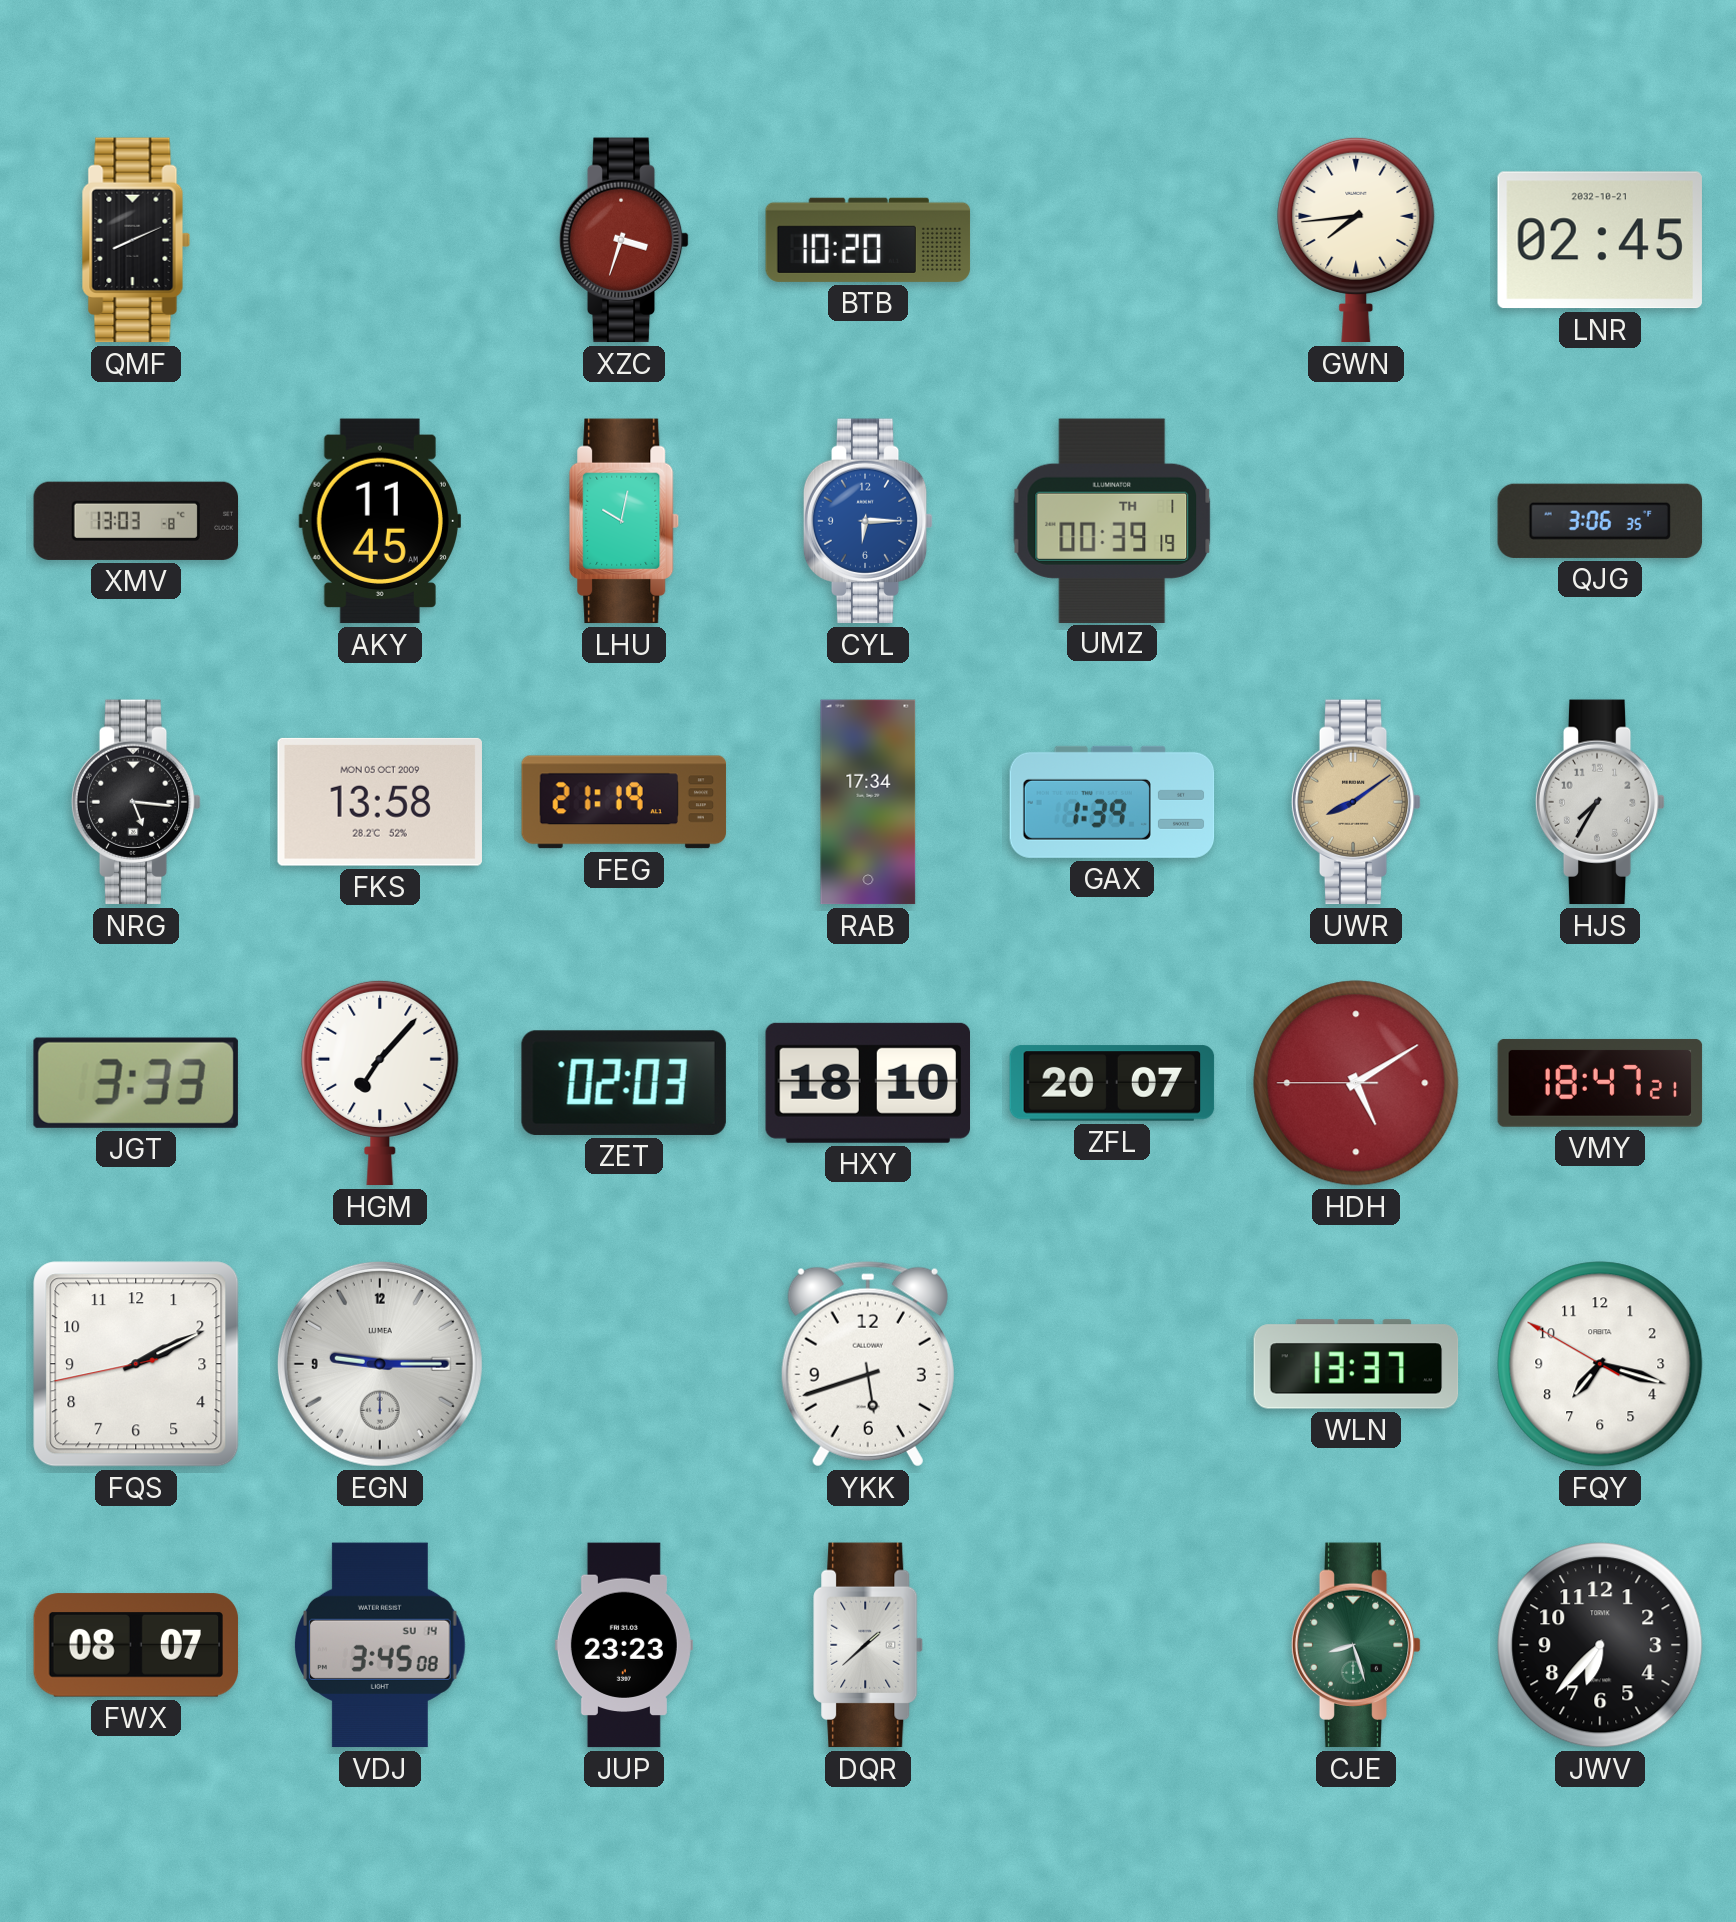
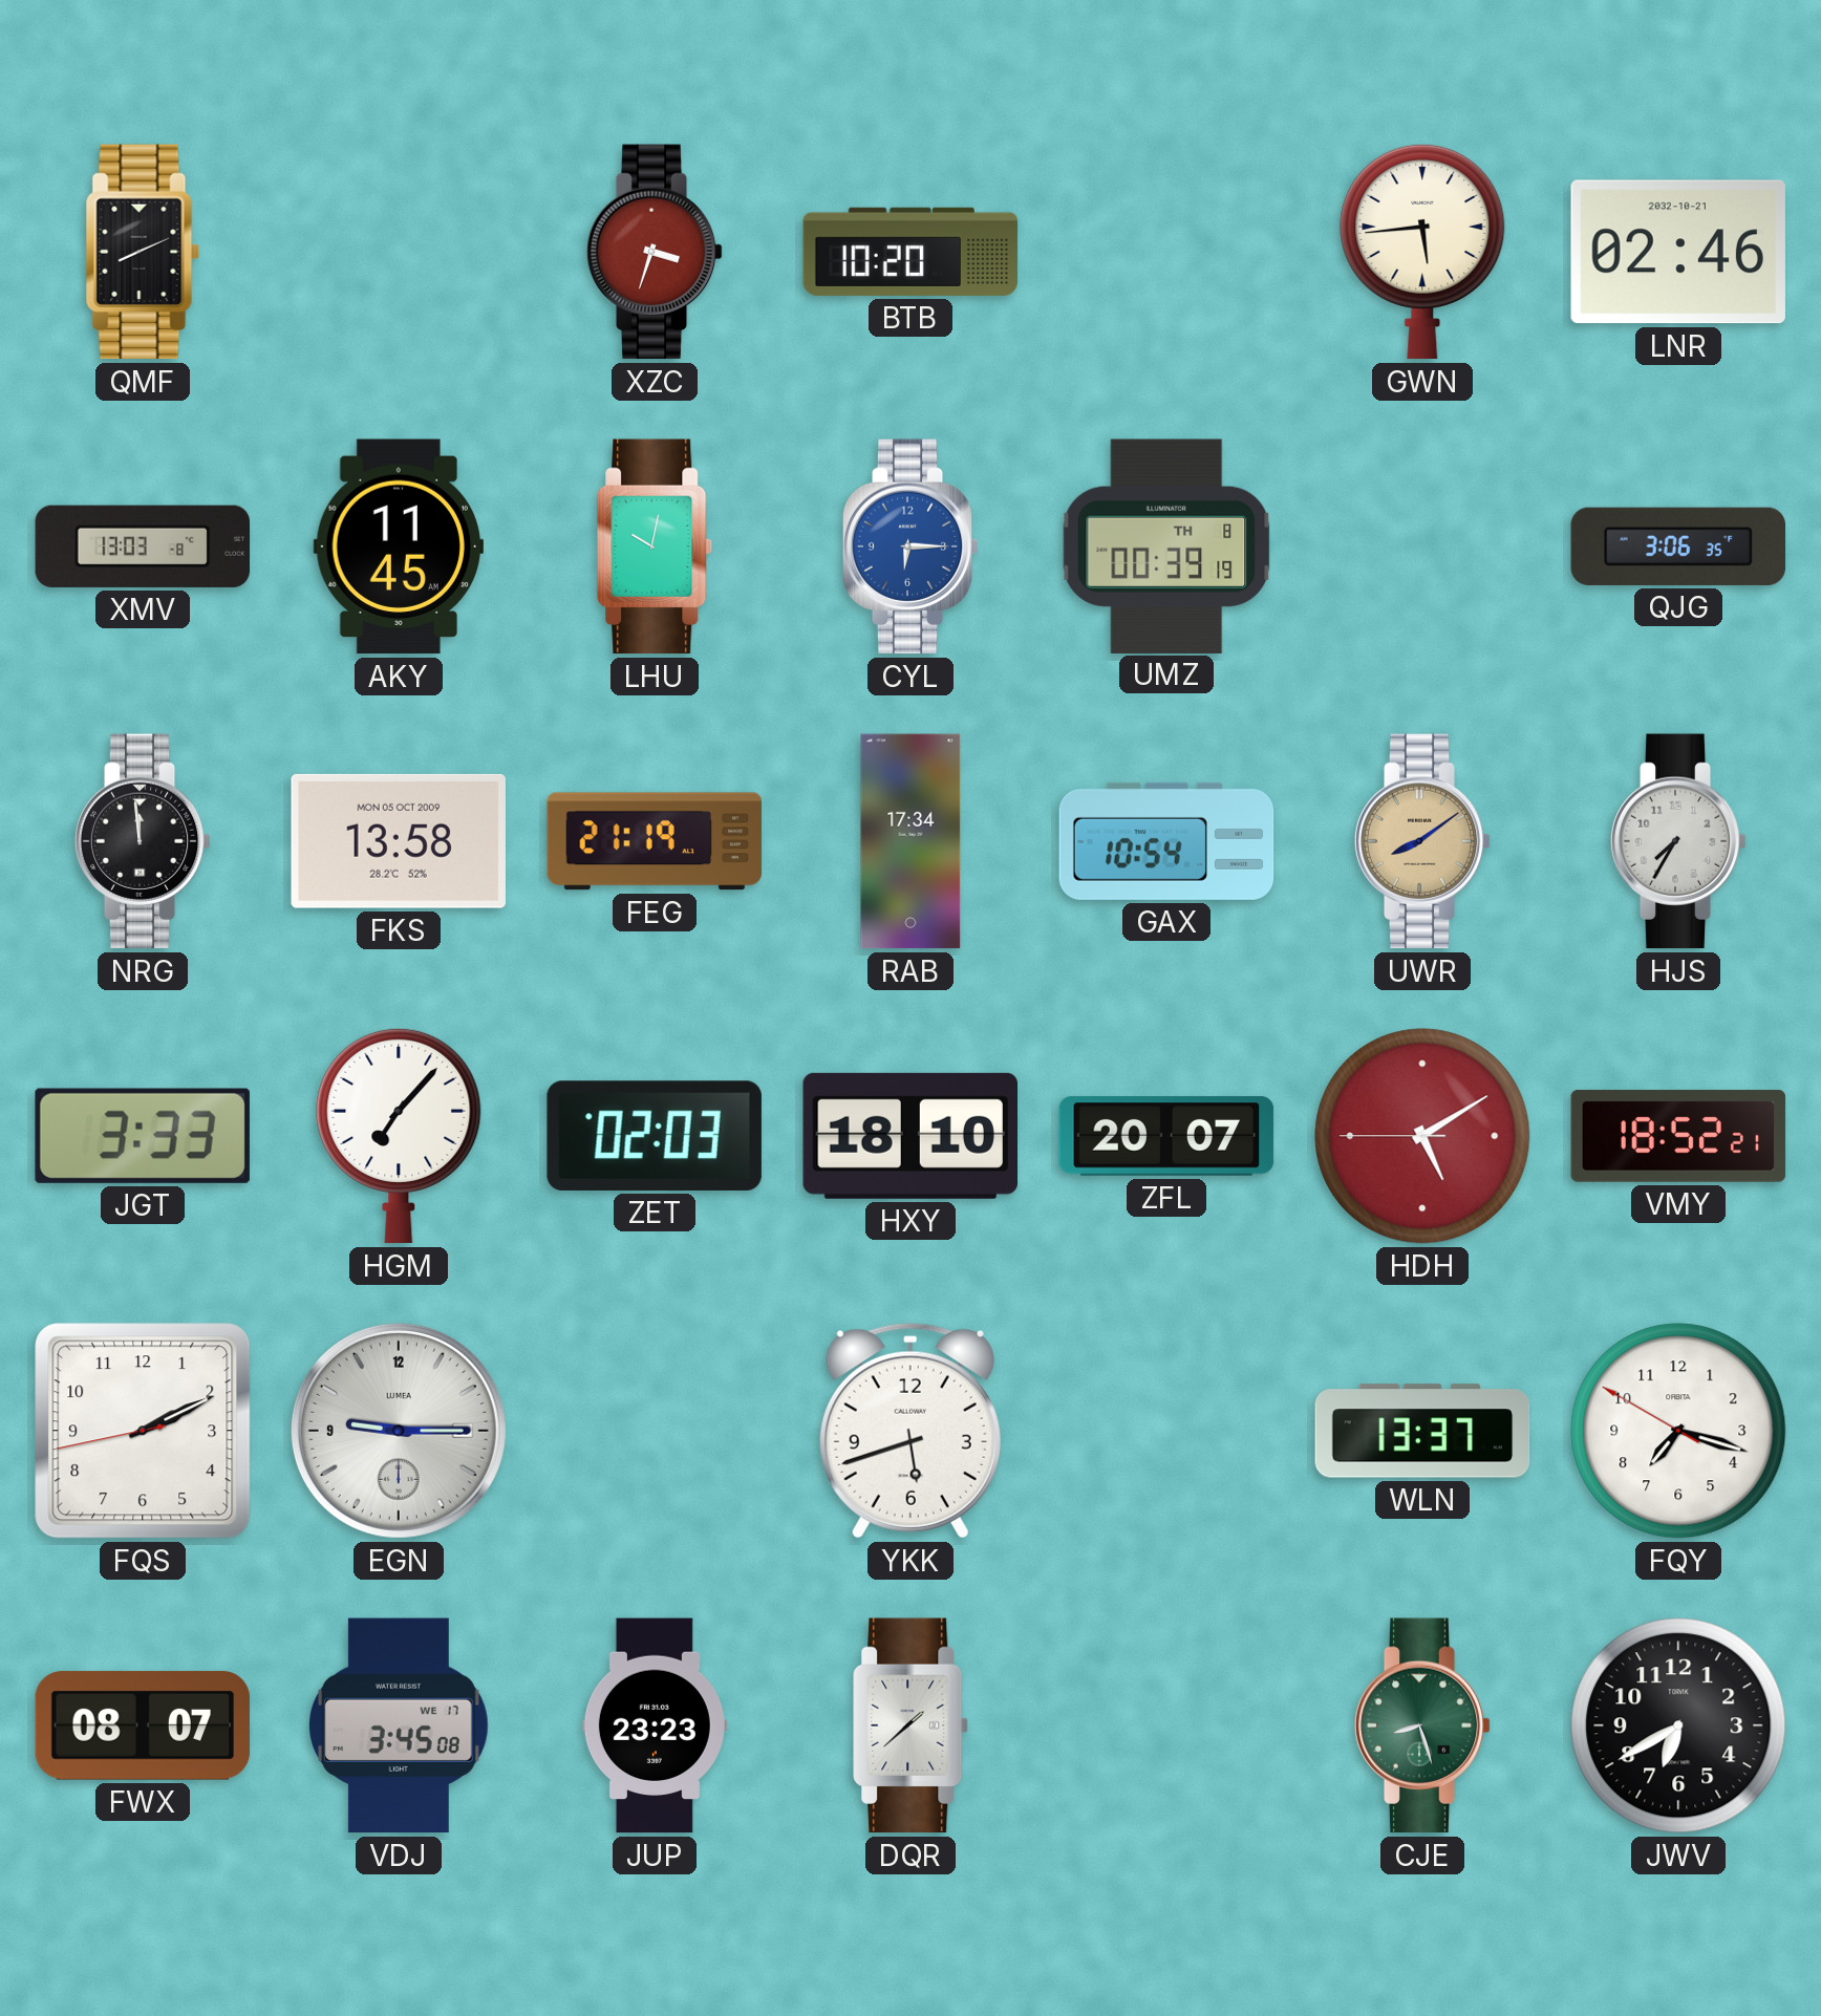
GWN: 7:44 -> 5:44 (1422, 252)
LNR: 02:45 -> 02:46 (1678, 252)
UMZ date: TH 1 -> TH 8 (1166, 545)
NRG: 5:16 -> 11:59 (143, 841)
GAX: 1:39 -> 10:54 (1166, 841)
VMY: 18:47 -> 18:52 (1678, 1136)
VDJ date: SU 14 -> WE 17 (400, 1725)
JWV: 6:37 -> 6:40 (1678, 1725)
